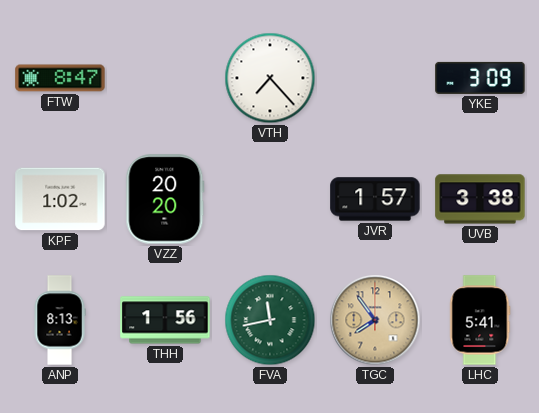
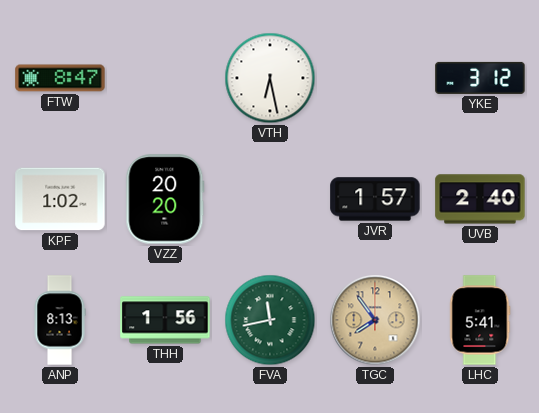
VTH: 7:23 -> 6:28 (270, 78)
YKE: 3:09 -> 3:12 (480, 78)
UVB: 3:38 -> 2:40 (480, 199)
